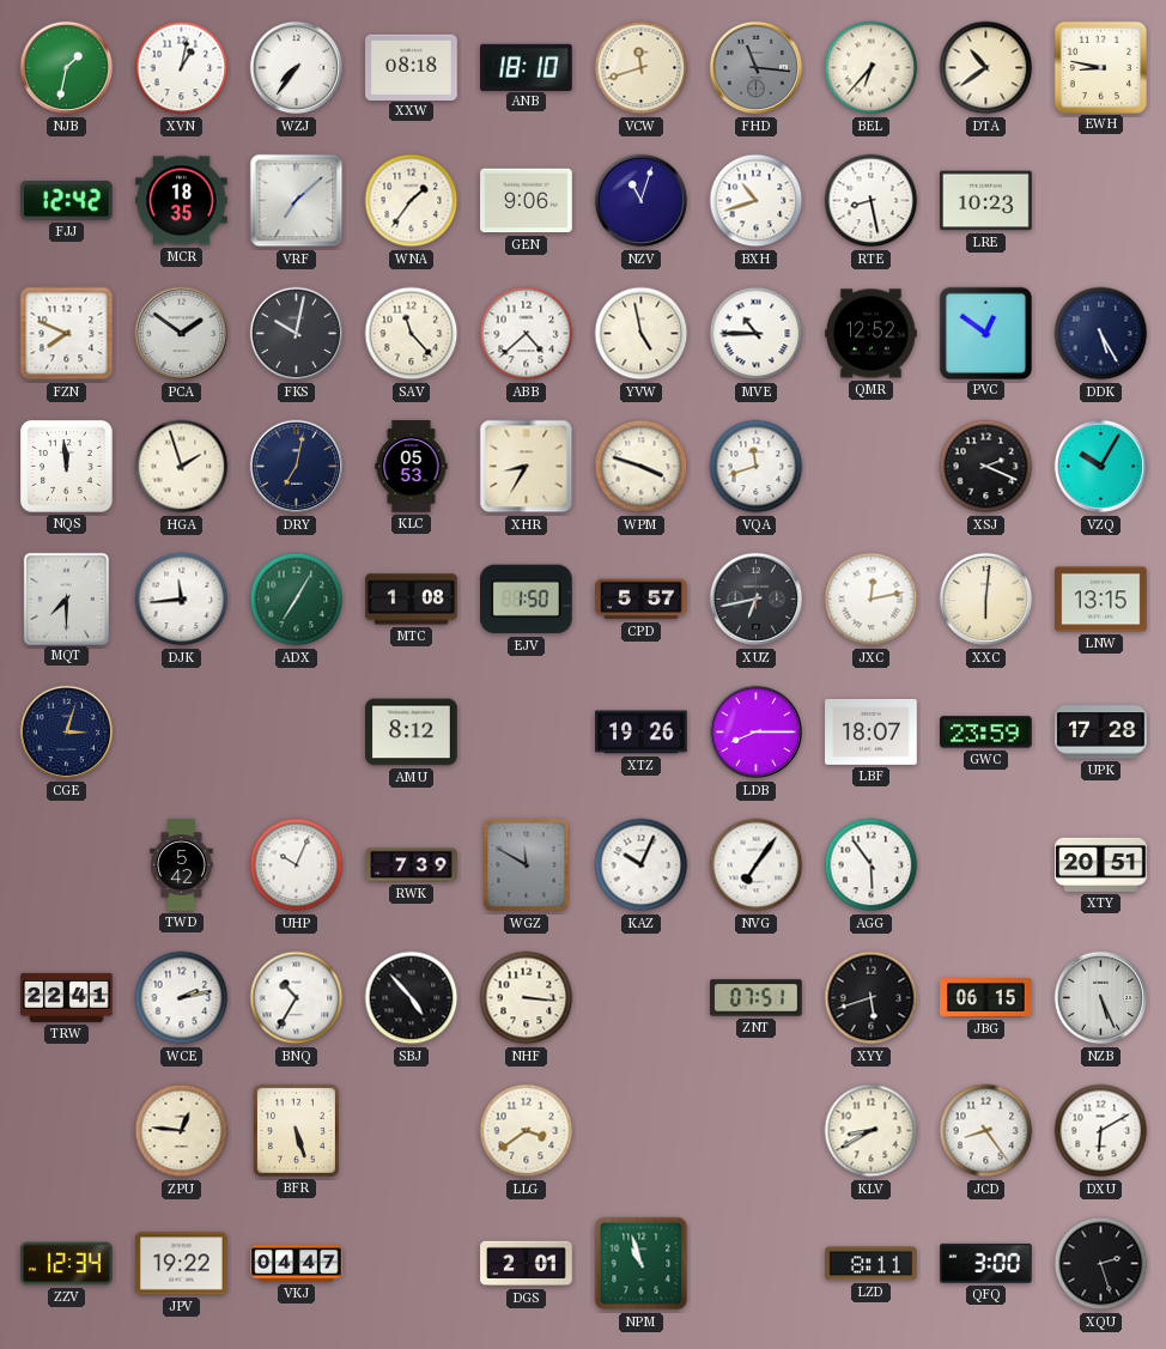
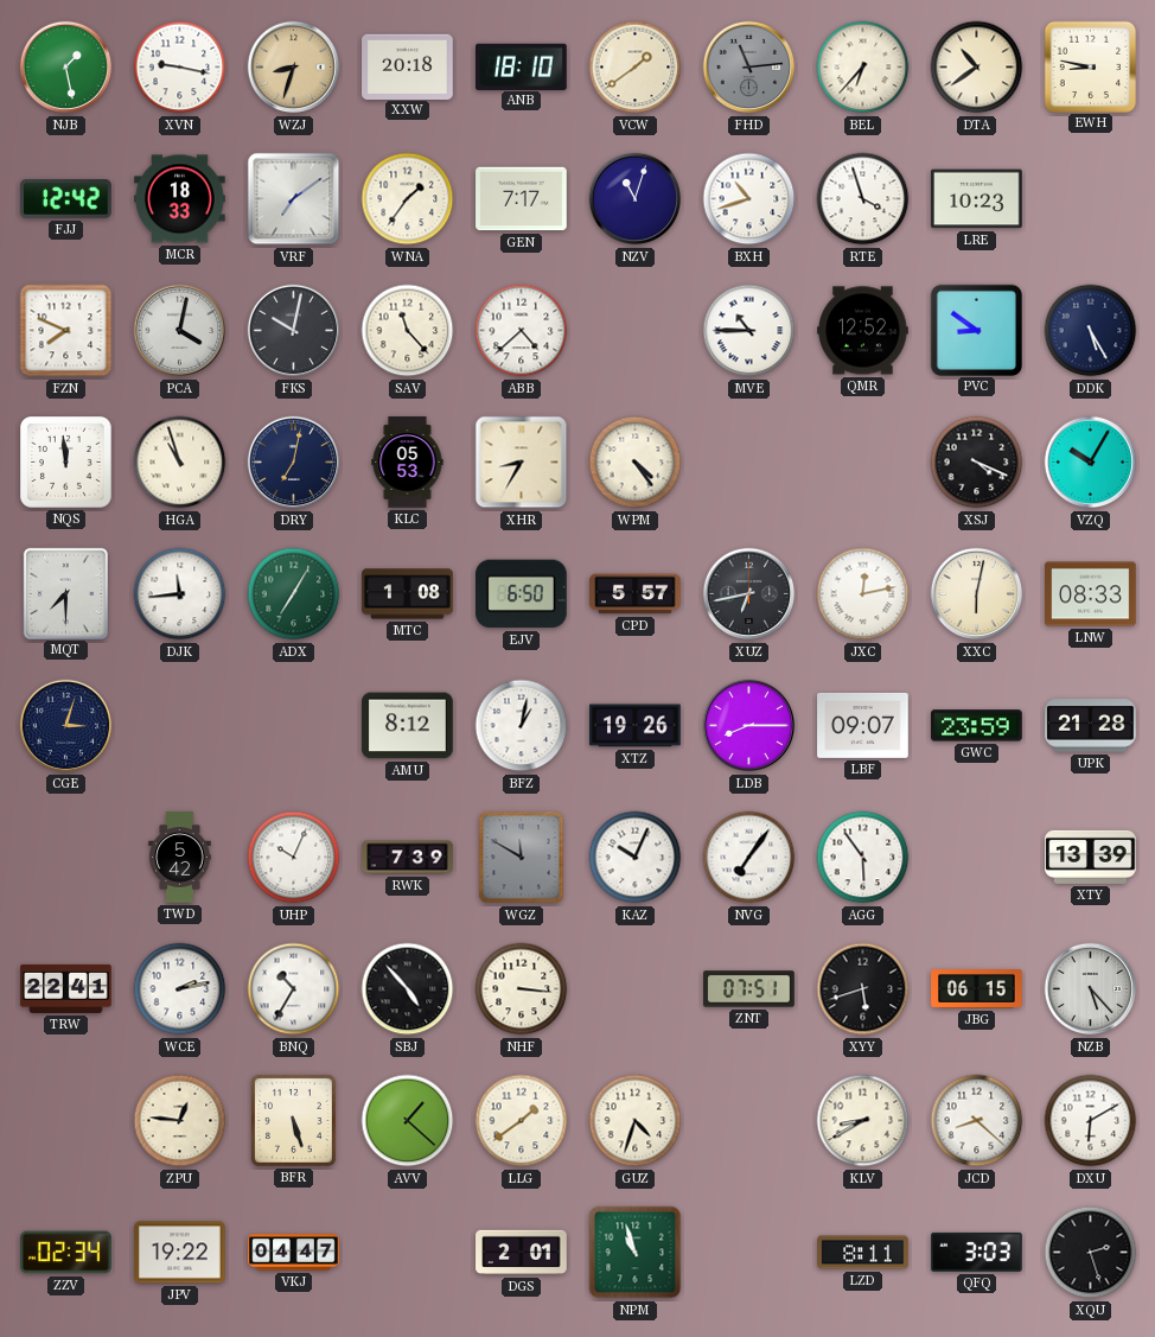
NJB: 1:32 -> 1:28 (66, 68)
XVN: 1:02 -> 9:17 (180, 68)
WZJ: 7:36 -> 8:33 (294, 68)
WZJ dial: white -> champagne (294, 68)
XXW: 08:18 -> 20:18 (408, 66)
VCW: 11:42 -> 1:39 (636, 68)
FHD: 11:16 -> 11:14 (749, 68)
MCR: 18:35 -> 18:33 (180, 199)
VRF: 7:08 -> 7:09 (294, 199)
GEN: 9:06 -> 7:17 (522, 199)
RTE: 8:28 -> 3:57 (863, 199)
PCA: 1:51 -> 4:02 (180, 331)
YVW: 4:58 -> none (642, 334)
PVC: 12:51 -> 8:51 (976, 330)
HGA: 1:57 -> 10:57 (180, 463)
WPM: 3:48 -> 4:24 (636, 463)
VQA: 11:42 -> none (757, 467)
XSJ: 2:19 -> 4:19 (977, 463)
EJV: 1:50 -> 6:50 (522, 594)
XXC: 6:01 -> 6:02 (977, 594)
LNW: 13:15 -> 08:33 (1091, 594)
BFZ: none -> 1:02 (522, 726)
LBF: 18:07 -> 09:07 (863, 726)
UPK: 17:28 -> 21:28 (1091, 726)
XTY: 20:51 -> 13:39 (1091, 857)
NZB: 5:26 -> 5:23 (1091, 989)
AVV: none -> 1:22 (408, 1121)
LLG: 3:39 -> 1:39 (522, 1121)
GUZ: none -> 4:33 (636, 1121)
JCD: 8:24 -> 8:22 (977, 1121)
ZZV: 12:34 -> 02:34 (66, 1253)
QFQ: 3:00 -> 3:03 (977, 1252)
